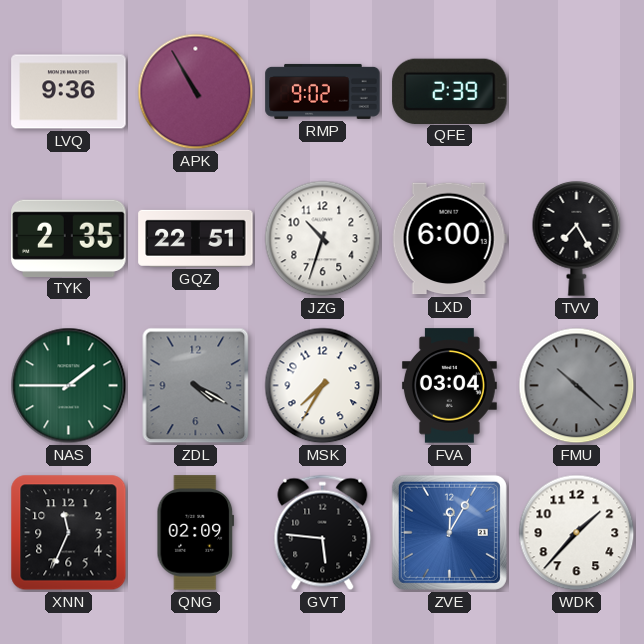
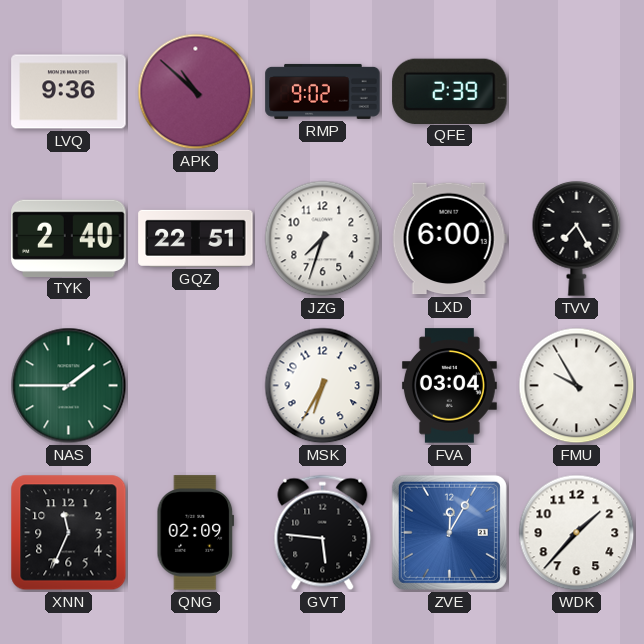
APK: 10:55 -> 10:52 (196, 92)
TYK: 2:35 -> 2:40 (69, 238)
JZG: 10:33 -> 7:33 (323, 239)
ZDL: 4:20 -> none (196, 386)
MSK: 7:35 -> 6:35 (323, 386)
FMU: 10:22 -> 9:55 (577, 386)
FMU dial: grey -> white (577, 386)
